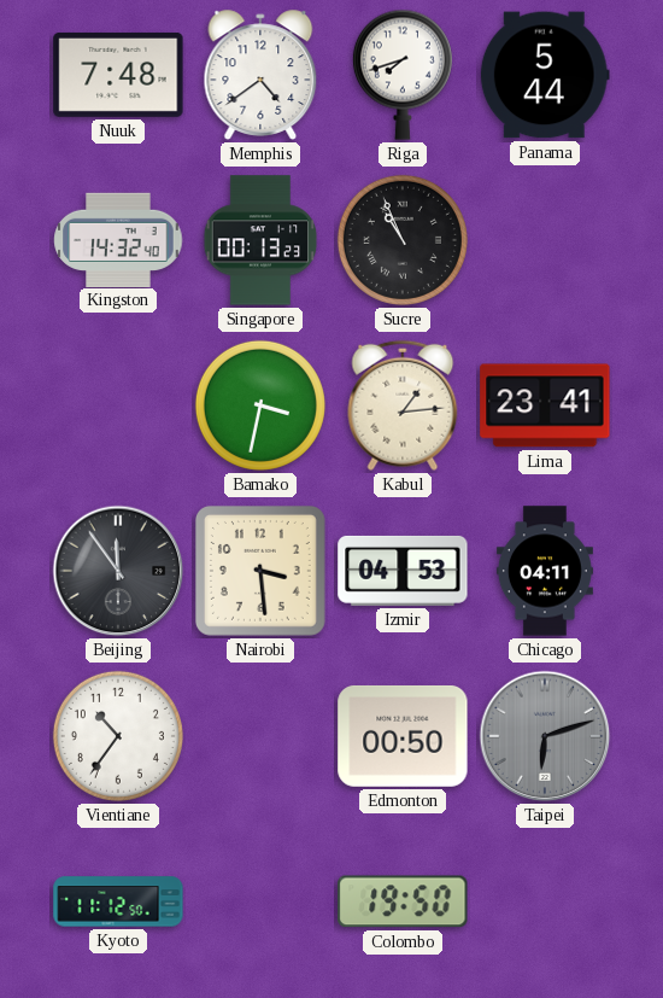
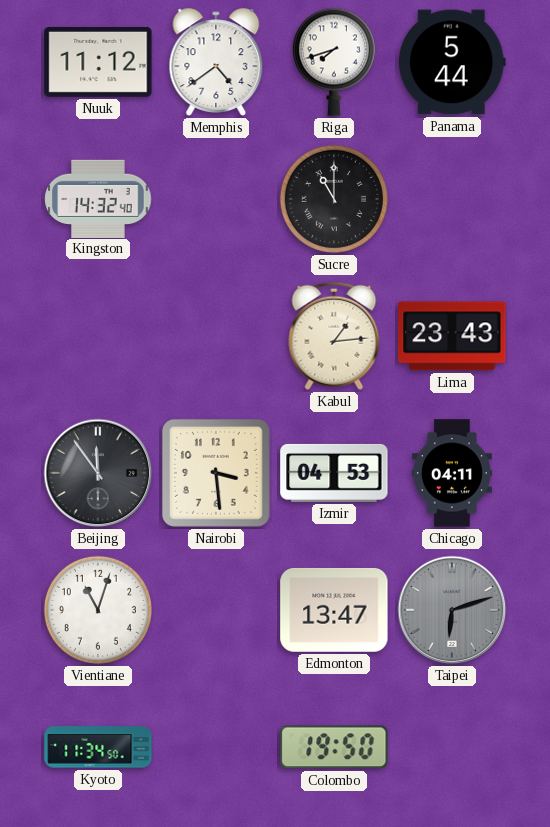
Nuuk: 7:48 -> 11:12 (98, 62)
Singapore: 00:13 -> none (260, 240)
Sucre: 10:56 -> 11:00 (334, 199)
Bamako: 3:32 -> none (260, 405)
Lima: 23:41 -> 23:43 (452, 336)
Vientiane: 10:36 -> 11:03 (98, 610)
Edmonton: 00:50 -> 13:47 (334, 610)
Kyoto: 11:12 -> 11:34 (98, 747)
